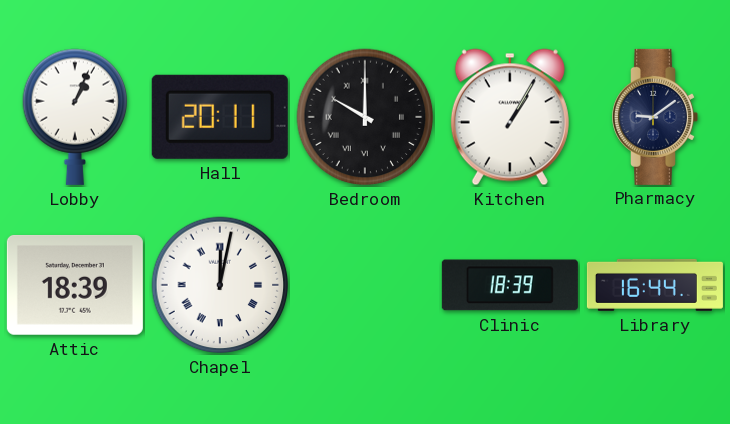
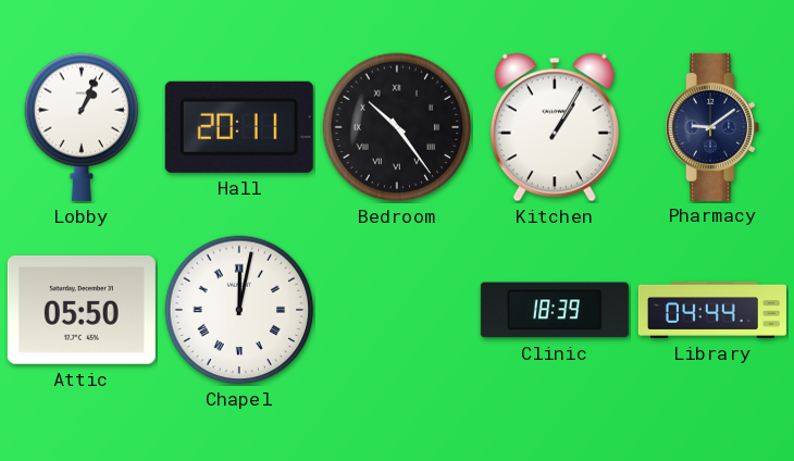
Bedroom: 10:00 -> 10:24 (397, 127)
Attic: 18:39 -> 05:50 (82, 310)
Library: 16:44 -> 04:44 (712, 310)
